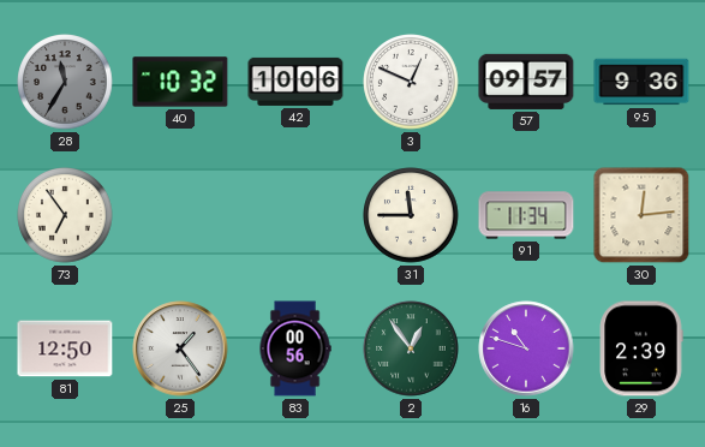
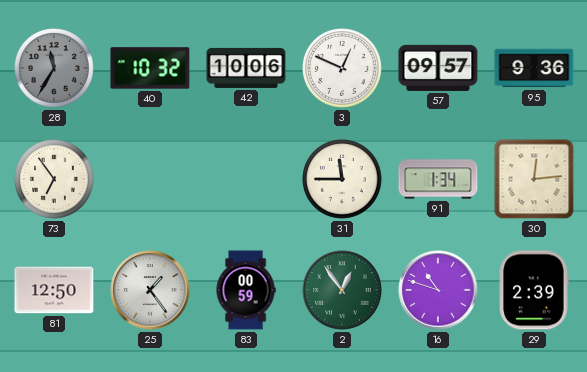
91: 11:34 -> 1:34 (438, 179)
83: 00:56 -> 00:59 (246, 290)
